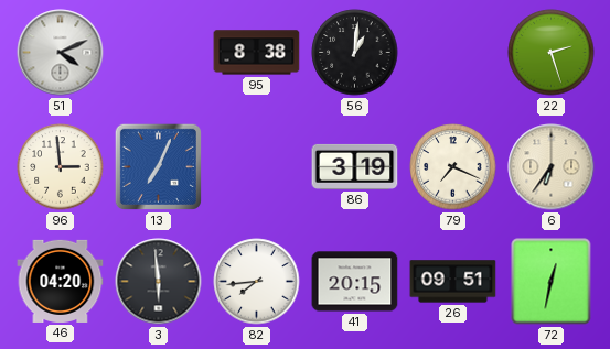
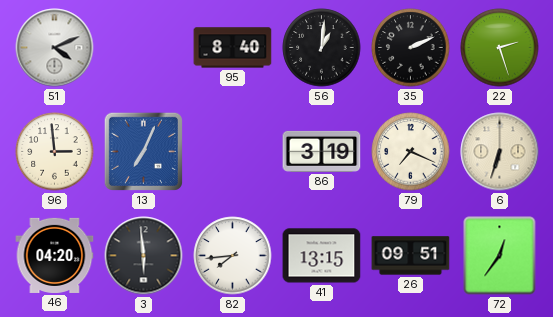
95: 8:38 -> 8:40 (233, 48)
35: none -> 2:11 (411, 48)
6: 6:36 -> 6:33 (500, 152)
41: 20:15 -> 13:15 (322, 256)
72: 12:32 -> 12:36 (500, 256)
